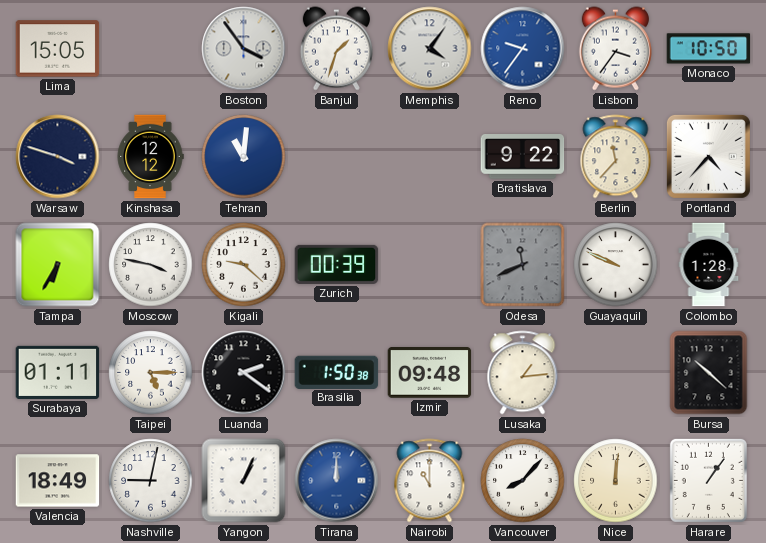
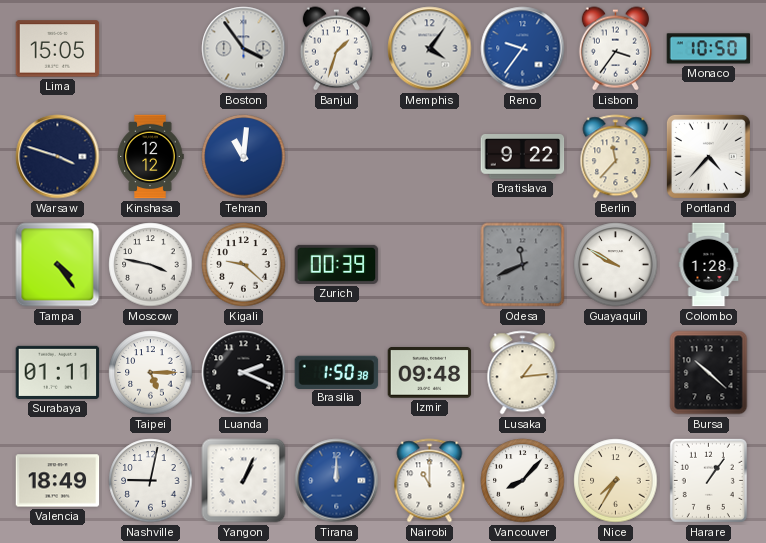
Tampa: 6:35 -> 4:24 (58, 265)
Guayaquil: 9:49 -> 9:50 (616, 265)
Luanda: 2:21 -> 2:19 (244, 373)
Nice: 12:01 -> 7:35 (616, 481)
